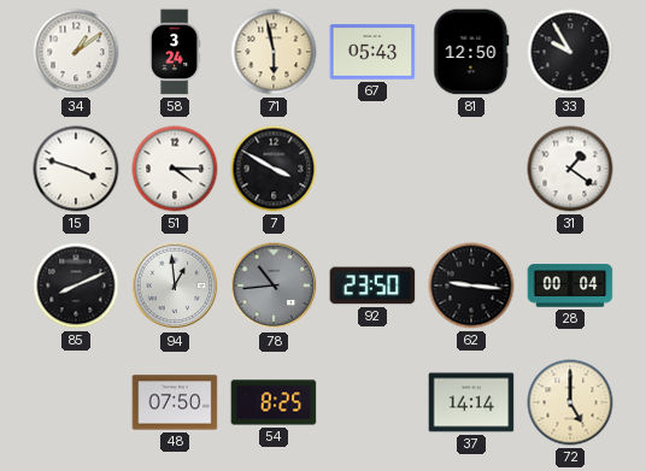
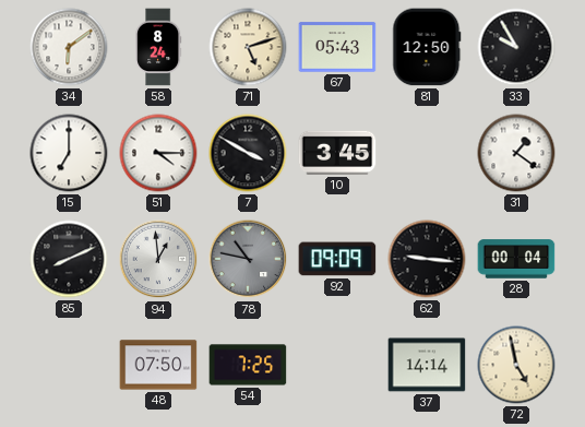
34: 1:09 -> 6:09 (69, 47)
58: 3:24 -> 8:24 (158, 47)
71: 5:58 -> 5:12 (248, 47)
15: 3:48 -> 7:00 (69, 153)
10: none -> 3:45 (337, 153)
78: 10:44 -> 10:47 (248, 259)
92: 23:50 -> 09:09 (337, 259)
54: 8:25 -> 7:25 (248, 365)
72: 5:00 -> 4:58 (516, 365)
